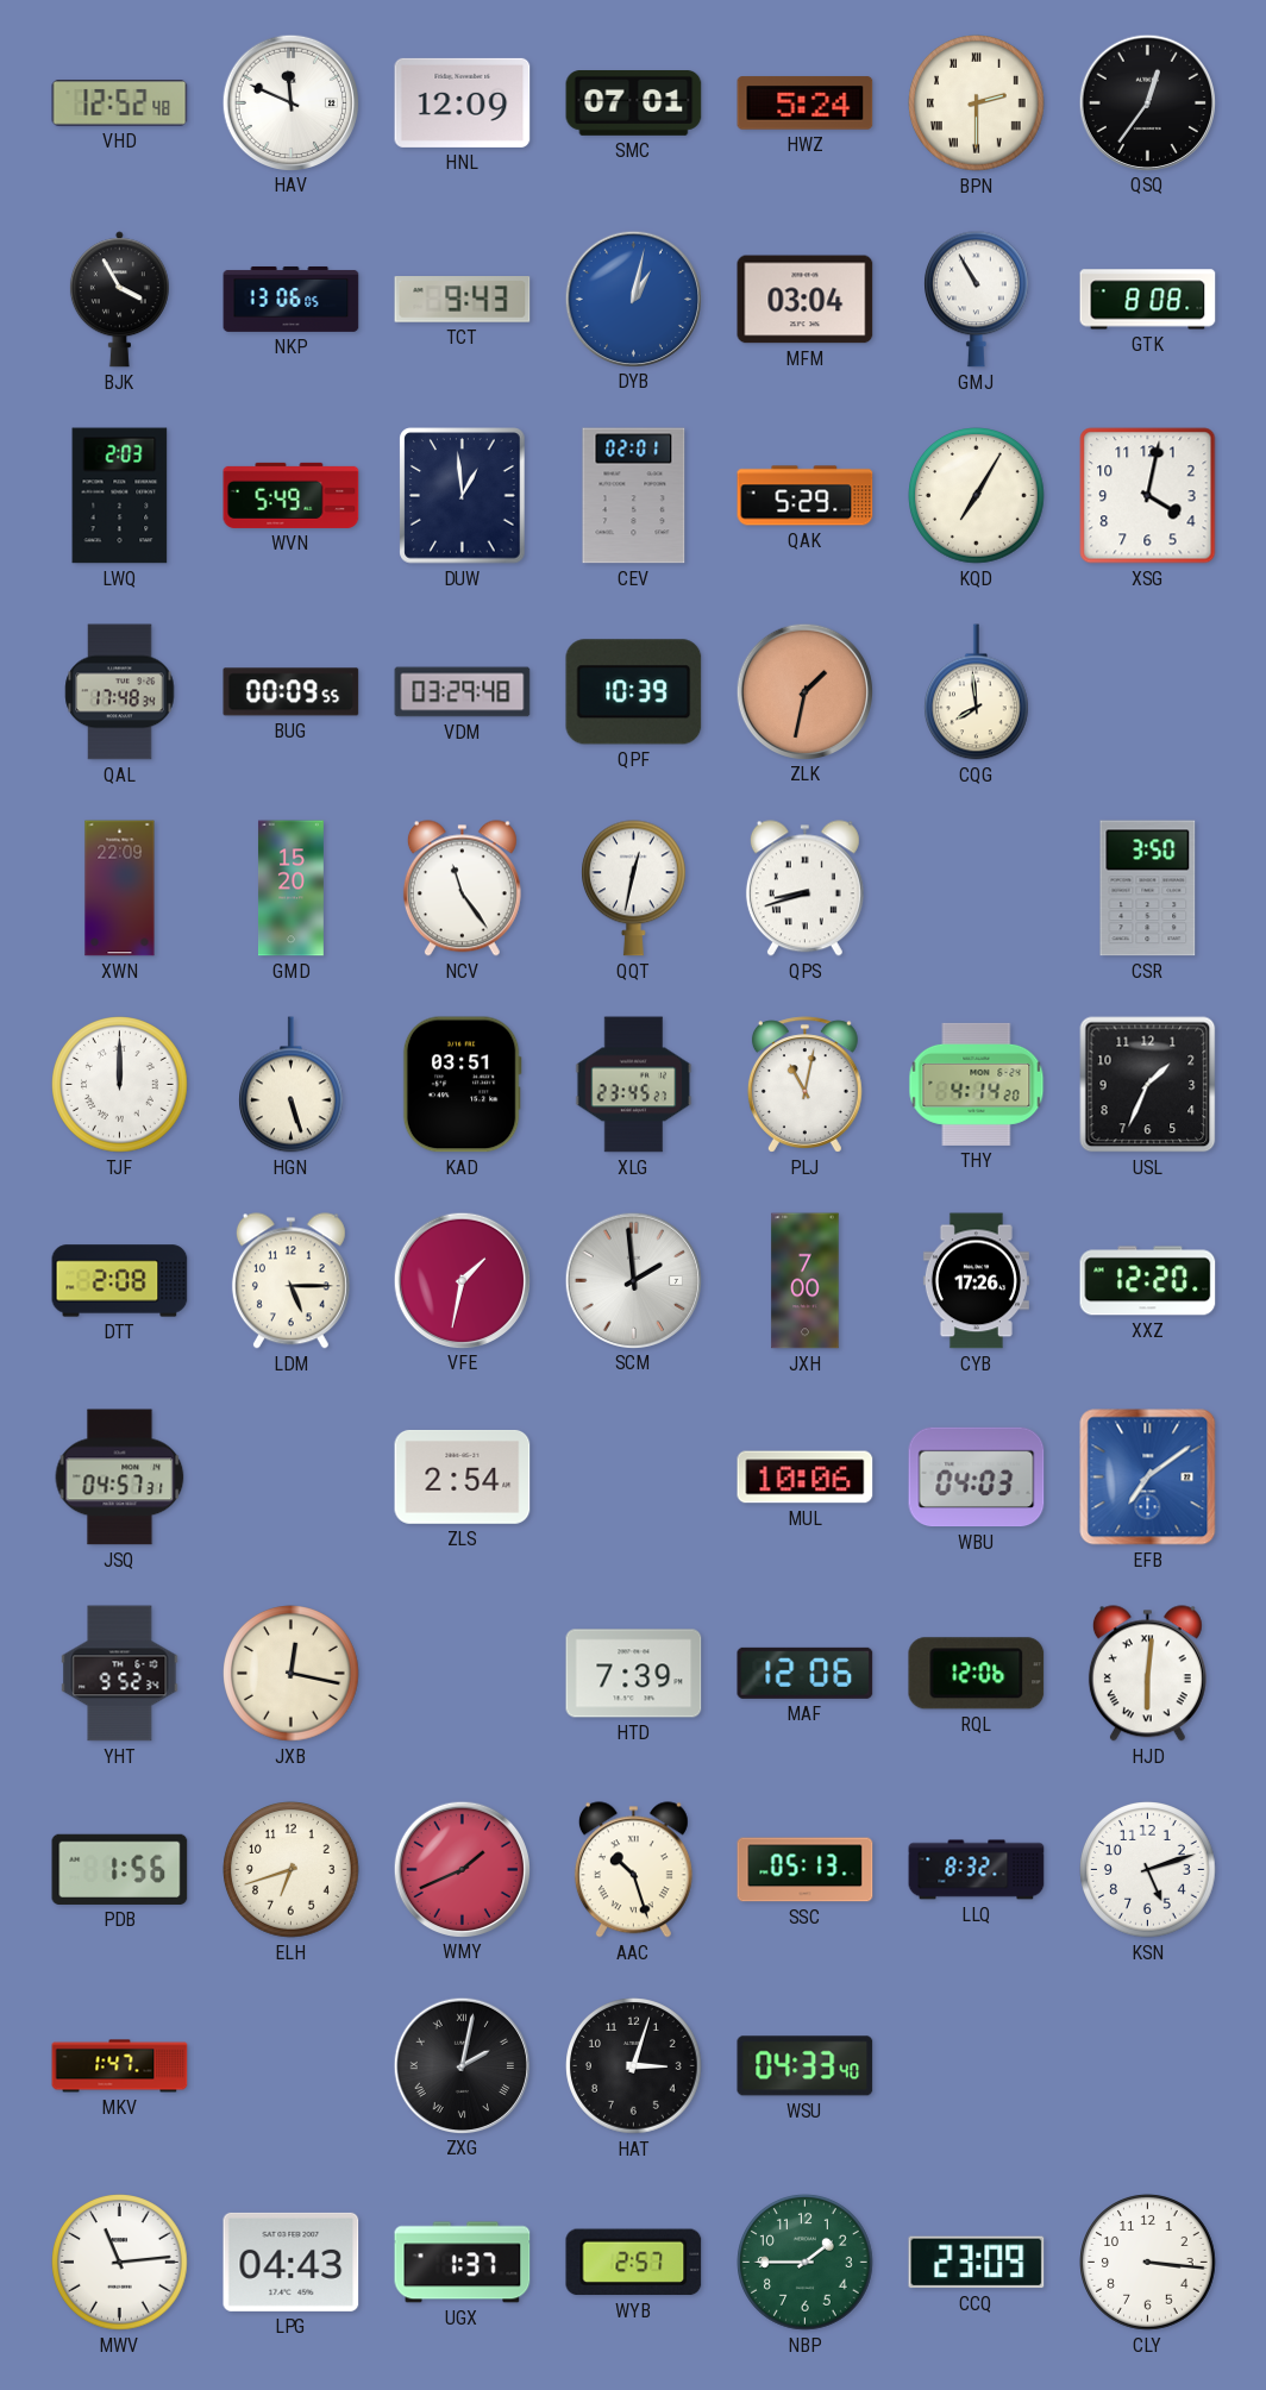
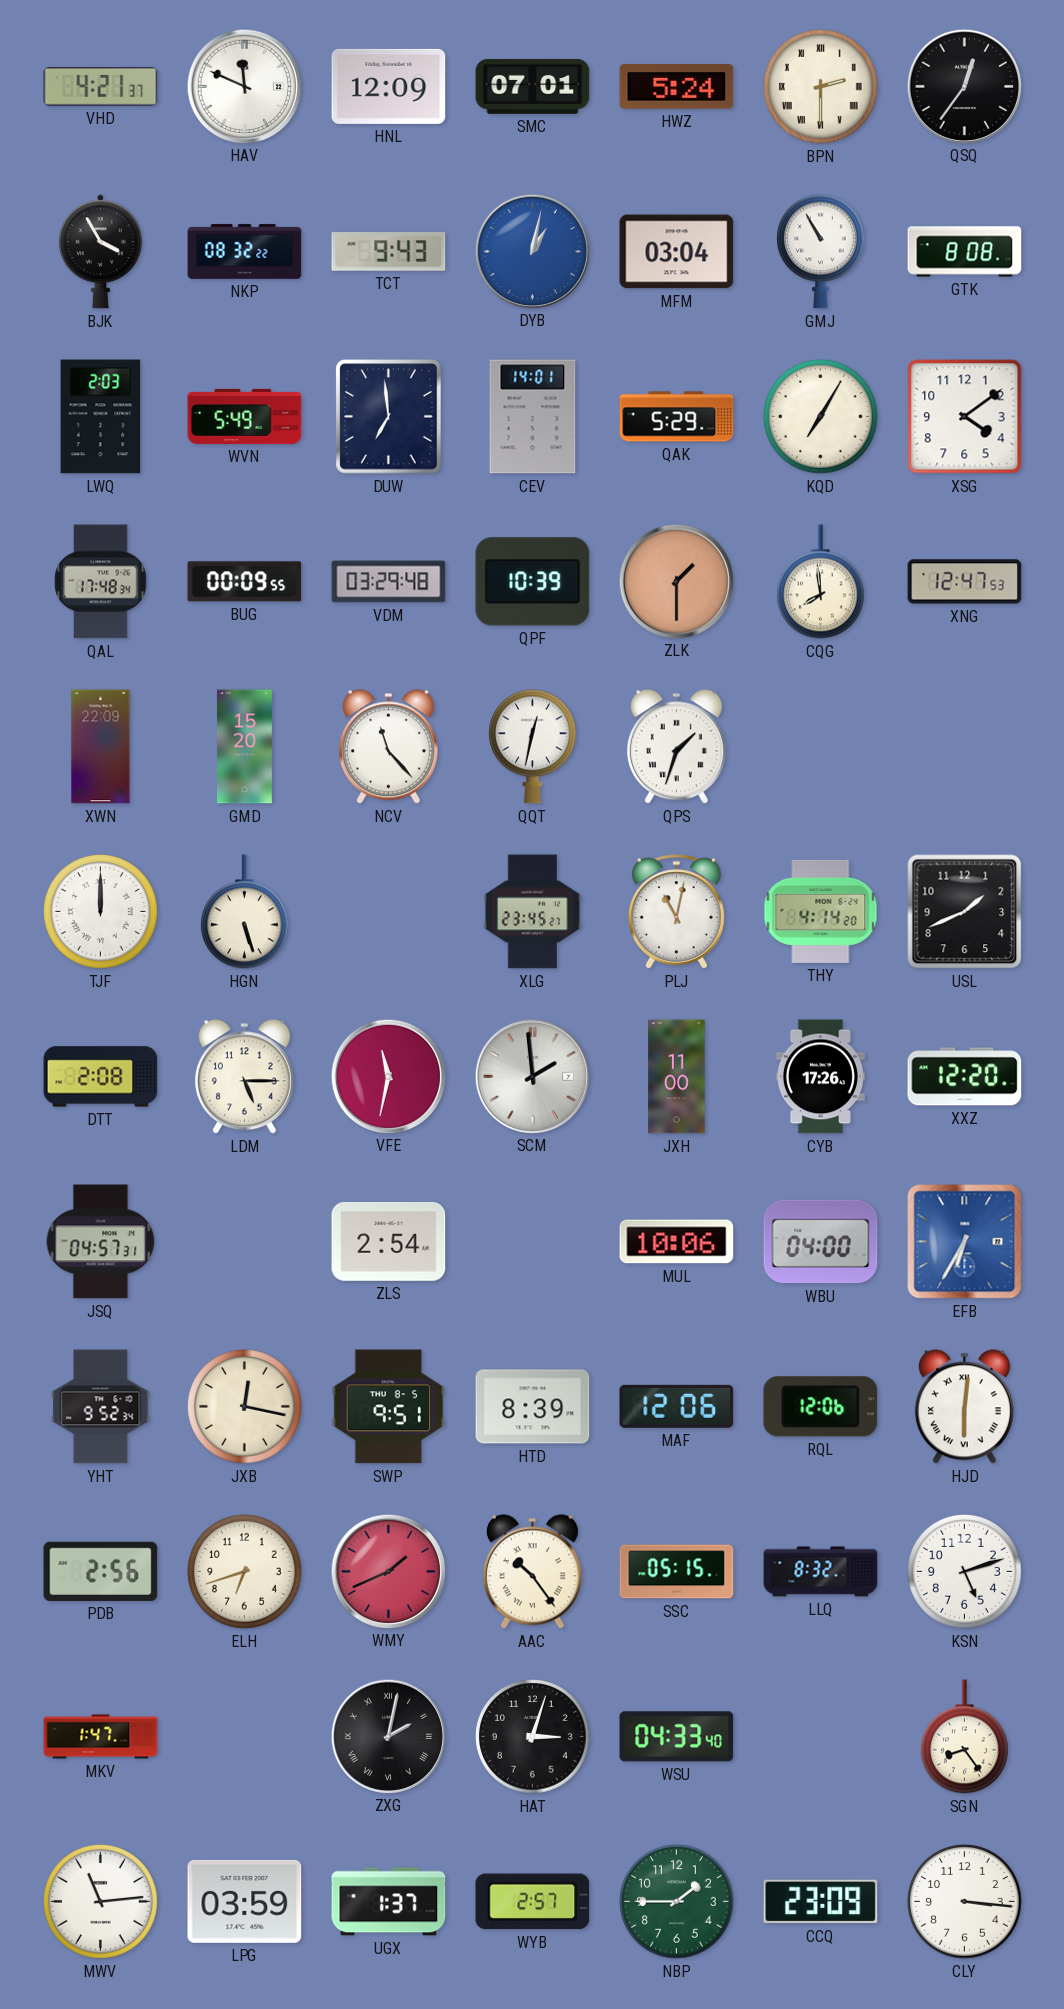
VHD: 12:52 -> 4:21 (101, 87)
NKP: 13:06 -> 08:32 (245, 251)
DUW: 12:59 -> 6:59 (389, 417)
CEV: 02:01 -> 14:01 (533, 417)
XSG: 4:02 -> 4:09 (965, 417)
ZLK: 1:32 -> 1:30 (676, 581)
XNG: none -> 12:47 (965, 582)
NCV: 11:24 -> 11:23 (388, 747)
QPS: 8:42 -> 1:33 (676, 747)
CSR: 3:50 -> none (1148, 889)
KAD: 03:51 -> none (462, 1085)
USL: 1:34 -> 1:41 (965, 912)
VFE: 1:32 -> 11:32 (388, 1076)
JXH: 7:00 -> 11:00 (677, 1077)
WBU: 04:03 -> 04:00 (821, 1242)
EFB: 7:09 -> 6:35 (965, 1242)
SWP: none -> 9:51 (389, 1407)
HTD: 7:39 -> 8:39 (533, 1407)
PDB: 1:56 -> 2:56 (101, 1571)
AAC: 10:27 -> 10:24 (532, 1572)
SSC: 05:13 -> 05:15 (677, 1572)
SGN: none -> 8:24 (965, 1737)
LPG: 04:43 -> 03:59 (245, 1901)
